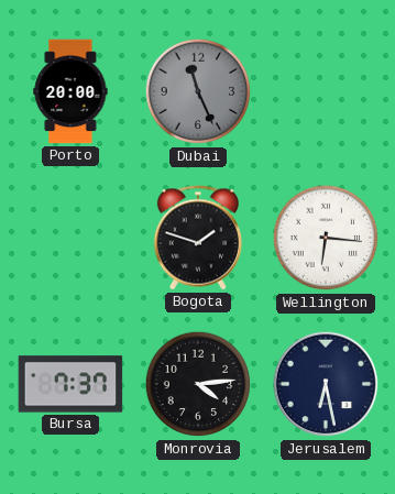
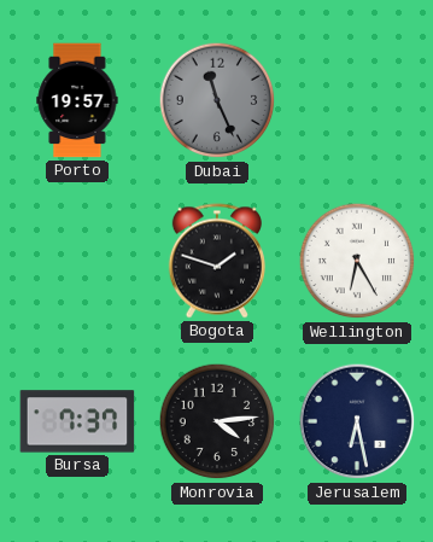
Porto: 20:00 -> 19:57 (77, 100)
Wellington: 6:16 -> 6:25 (357, 261)
